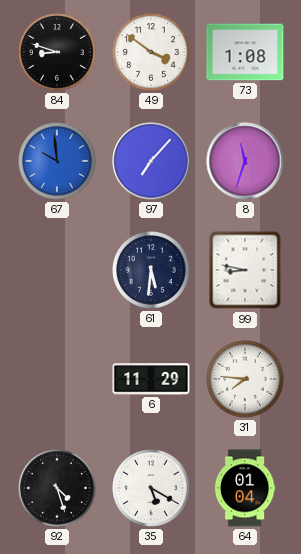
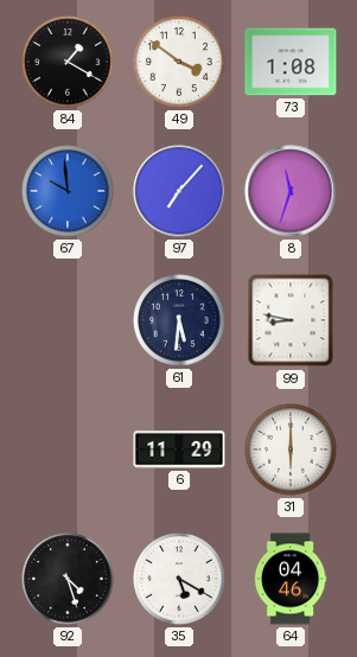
84: 8:48 -> 1:20 (68, 62)
31: 7:46 -> 6:00 (291, 449)
64: 01:04 -> 04:46 (291, 579)
